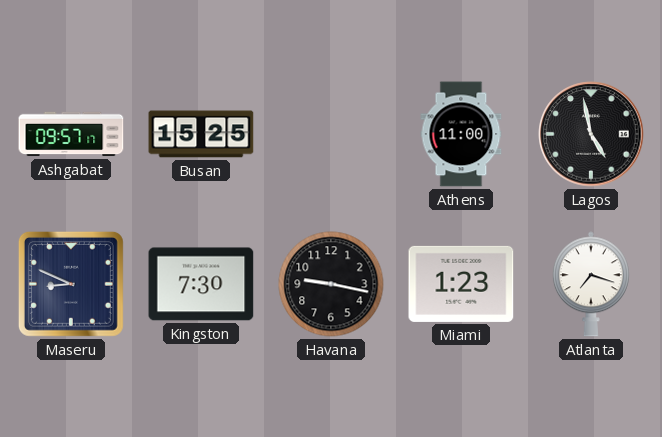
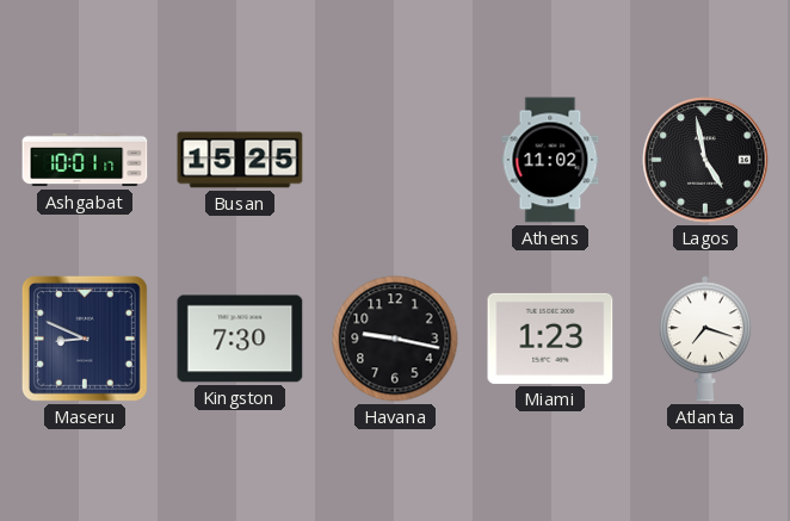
Ashgabat: 09:57 -> 10:01 (85, 160)
Athens: 11:00 -> 11:02 (550, 160)
